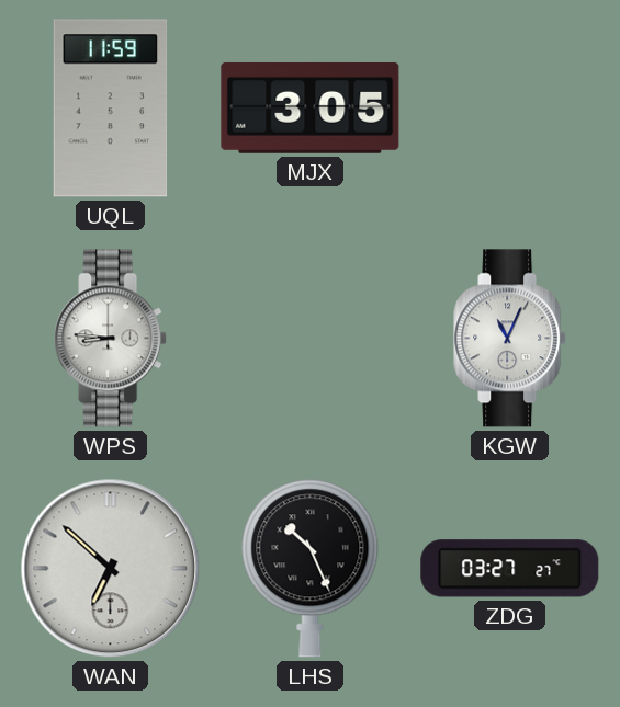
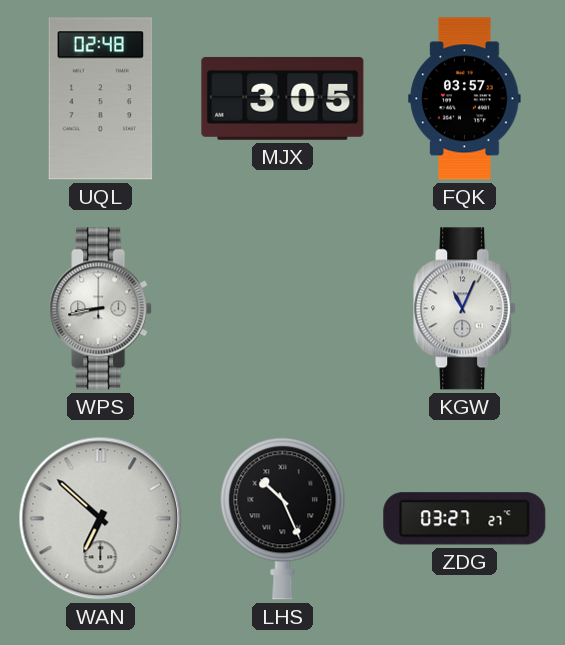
UQL: 11:59 -> 02:48 (101, 99)
FQK: none -> 03:57 (465, 99)
WPS: 8:46 -> 8:43 (101, 309)
